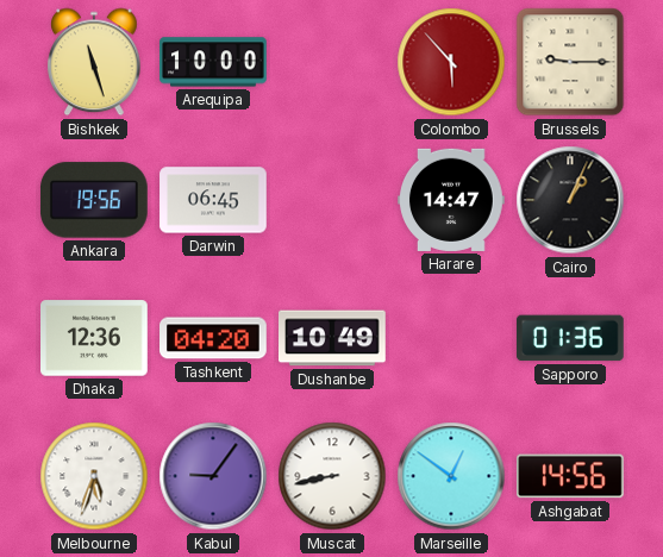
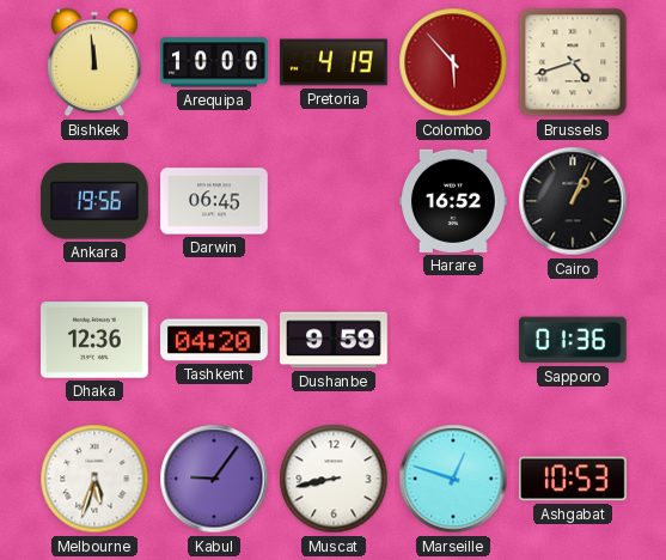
Bishkek: 11:27 -> 11:59 (94, 62)
Pretoria: none -> 4:19 (335, 62)
Brussels: 9:15 -> 4:42 (573, 62)
Harare: 14:47 -> 16:52 (454, 201)
Dushanbe: 10:49 -> 9:59 (334, 340)
Marseille: 12:51 -> 12:48 (453, 479)
Ashgabat: 14:56 -> 10:53 (574, 479)
